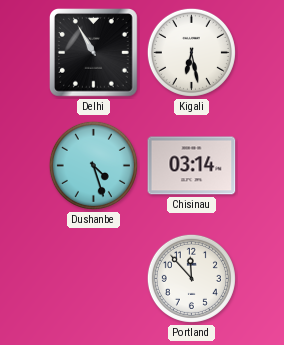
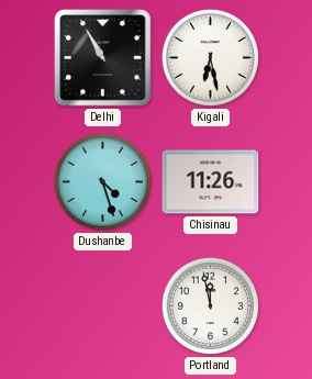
Chisinau: 03:14 -> 11:26 (211, 182)
Portland: 11:53 -> 11:58 (210, 305)
